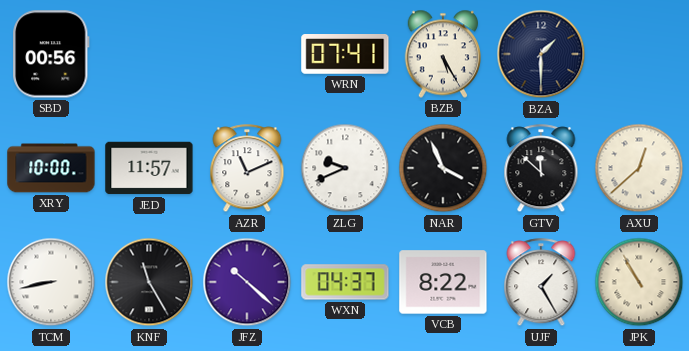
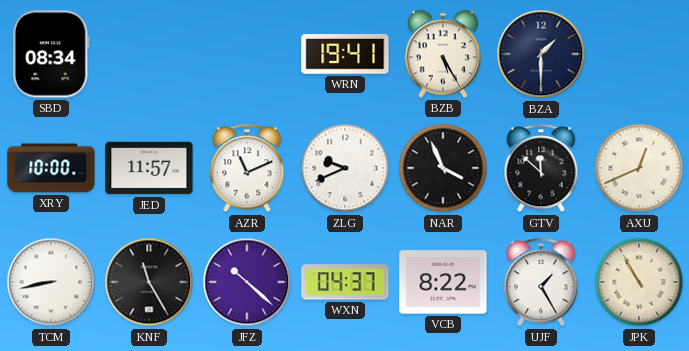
SBD: 00:56 -> 08:34 (51, 54)
WRN: 07:41 -> 19:41 (345, 55)
AXU: 12:38 -> 12:41 (639, 168)
